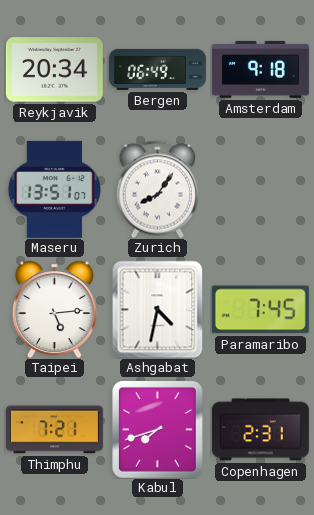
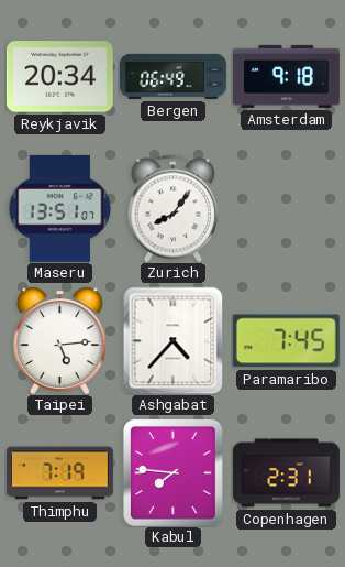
Ashgabat: 4:32 -> 4:37 (174, 340)
Thimphu: 7:21 -> 7:19 (59, 473)
Kabul: 7:42 -> 7:46 (174, 473)
